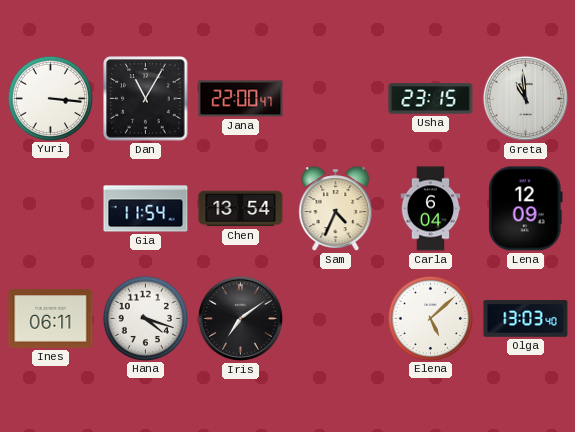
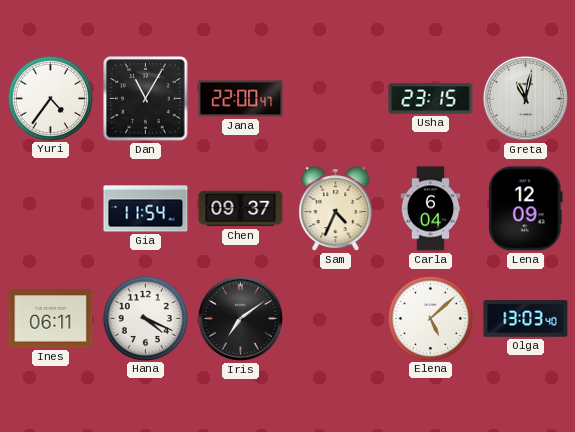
Yuri: 3:16 -> 4:36 (50, 98)
Greta: 10:59 -> 11:02 (525, 98)
Chen: 13:54 -> 09:37 (241, 209)
Hana: 4:18 -> 4:19 (145, 318)
